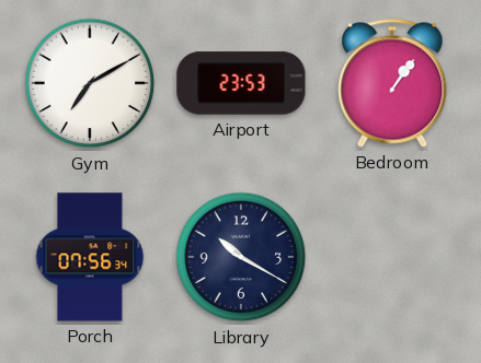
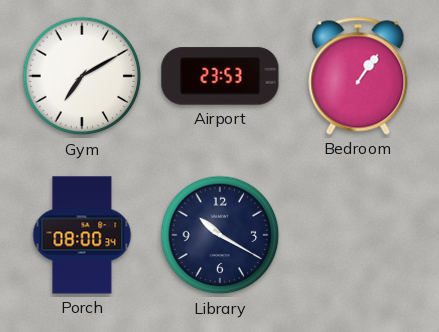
Porch: 07:56 -> 08:00 (82, 235)
